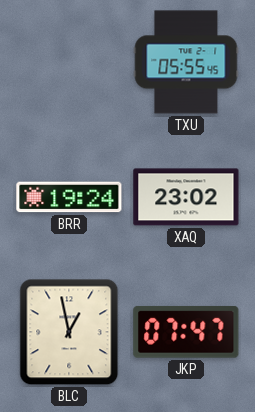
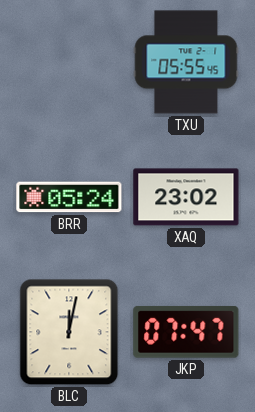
BRR: 19:24 -> 05:24 (69, 197)
BLC: 12:58 -> 12:02 (69, 332)
